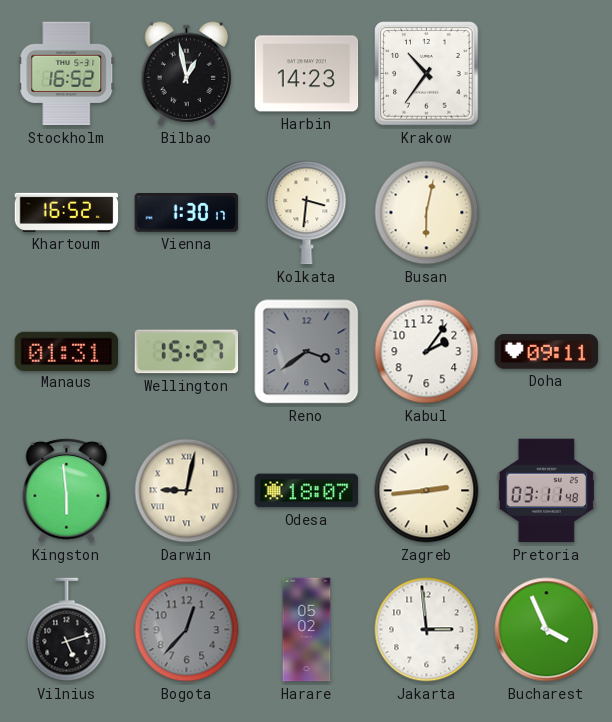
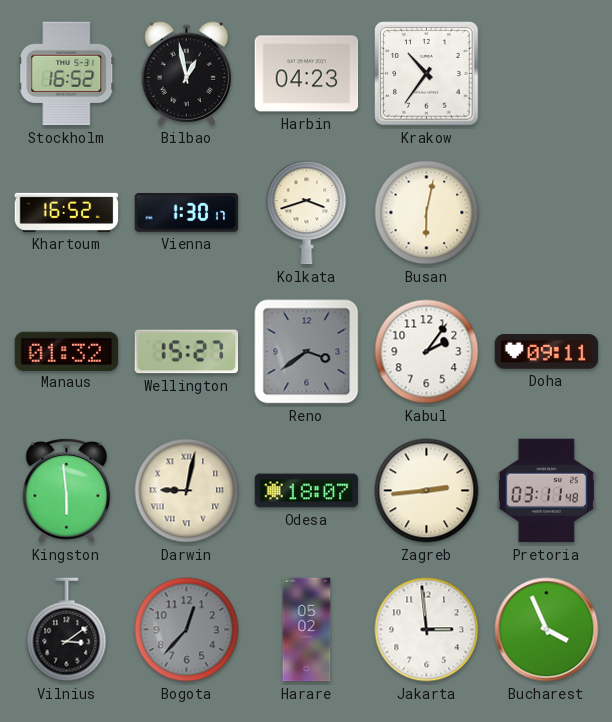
Harbin: 14:23 -> 04:23 (307, 74)
Kolkata: 3:31 -> 3:42 (307, 213)
Manaus: 01:31 -> 01:32 (67, 351)
Vilnius: 5:12 -> 3:09 (67, 630)
